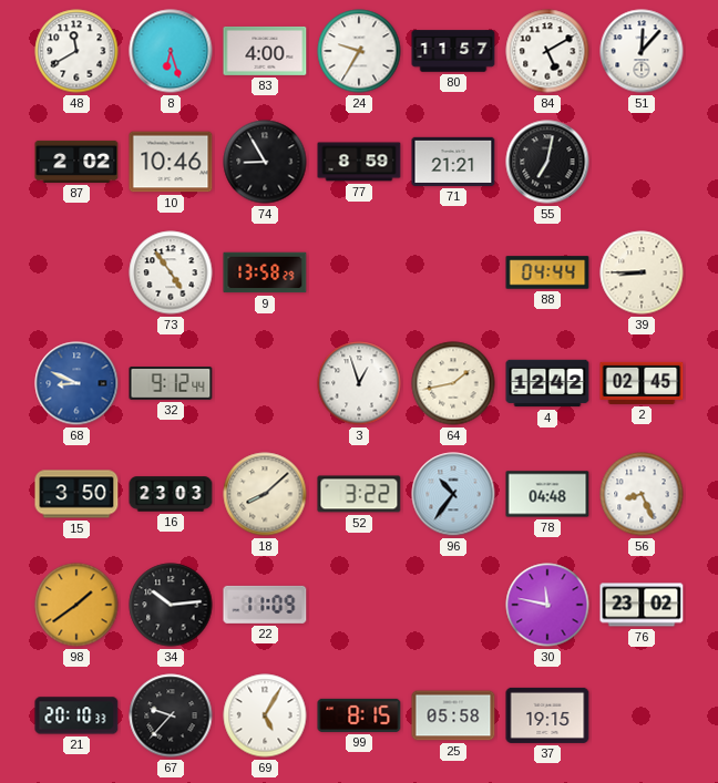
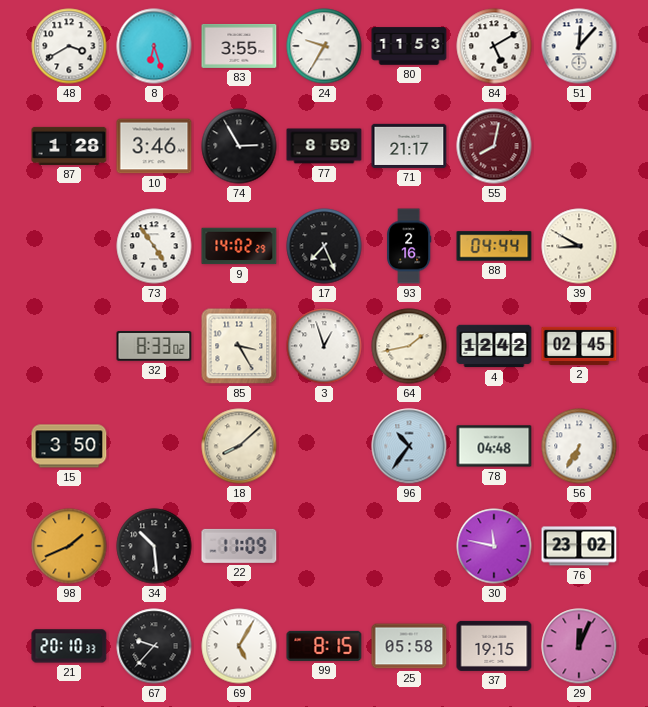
48: 11:40 -> 3:40 (69, 46)
83: 4:00 -> 3:55 (239, 46)
80: 11:57 -> 11:53 (409, 46)
87: 2:02 -> 1:28 (69, 146)
10: 10:46 -> 3:46 (154, 146)
74: 8:55 -> 2:55 (239, 146)
71: 21:21 -> 21:17 (409, 146)
55: 7:02 -> 8:02 (494, 146)
55 dial: black -> burgundy (494, 146)
9: 13:58 -> 14:02 (239, 246)
17: none -> 7:26 (324, 246)
93: none -> 2:16 (410, 246)
39: 8:45 -> 8:50 (579, 246)
68: 8:49 -> none (76, 383)
32: 9:12 -> 8:33 (154, 347)
85: none -> 3:25 (239, 346)
16: 23:03 -> none (171, 494)
52: 3:22 -> none (359, 494)
56: 8:26 -> 6:35 (579, 446)
98: 1:39 -> 1:41 (69, 546)
34: 10:14 -> 10:29 (154, 546)
29: none -> 12:04 (579, 646)
